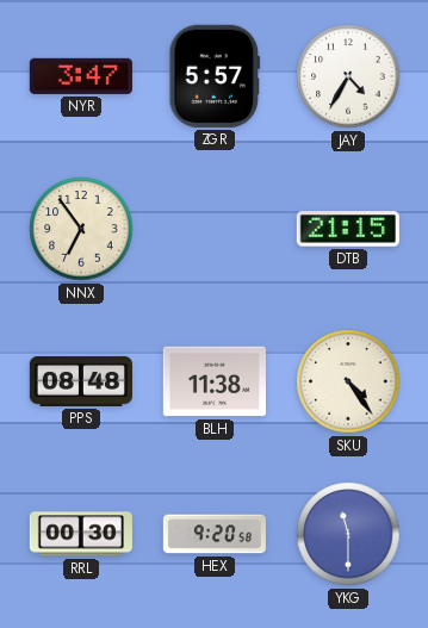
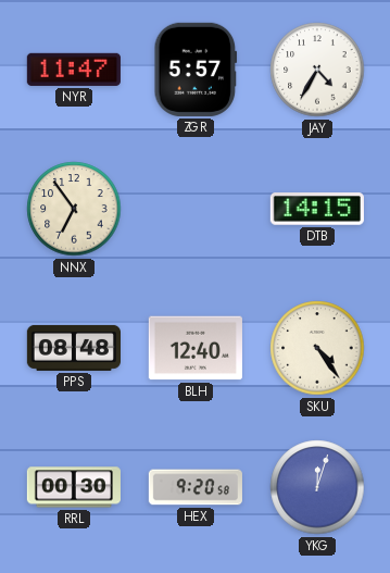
NYR: 3:47 -> 11:47 (74, 70)
DTB: 21:15 -> 14:15 (317, 210)
BLH: 11:38 -> 12:40 (196, 348)
YKG: 11:30 -> 12:03 (317, 487)
